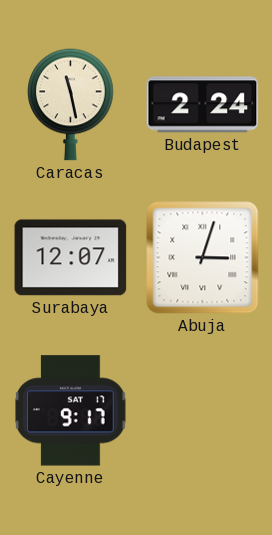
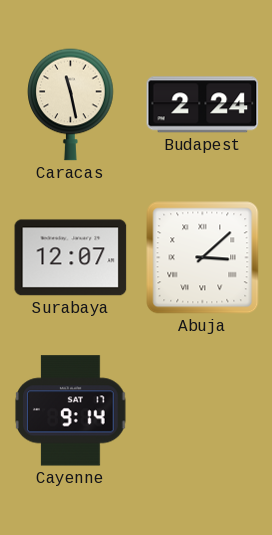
Abuja: 3:03 -> 3:08 (203, 258)
Cayenne: 9:17 -> 9:14 (71, 411)
